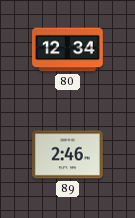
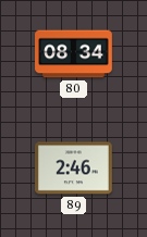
80: 12:34 -> 08:34 (74, 54)
